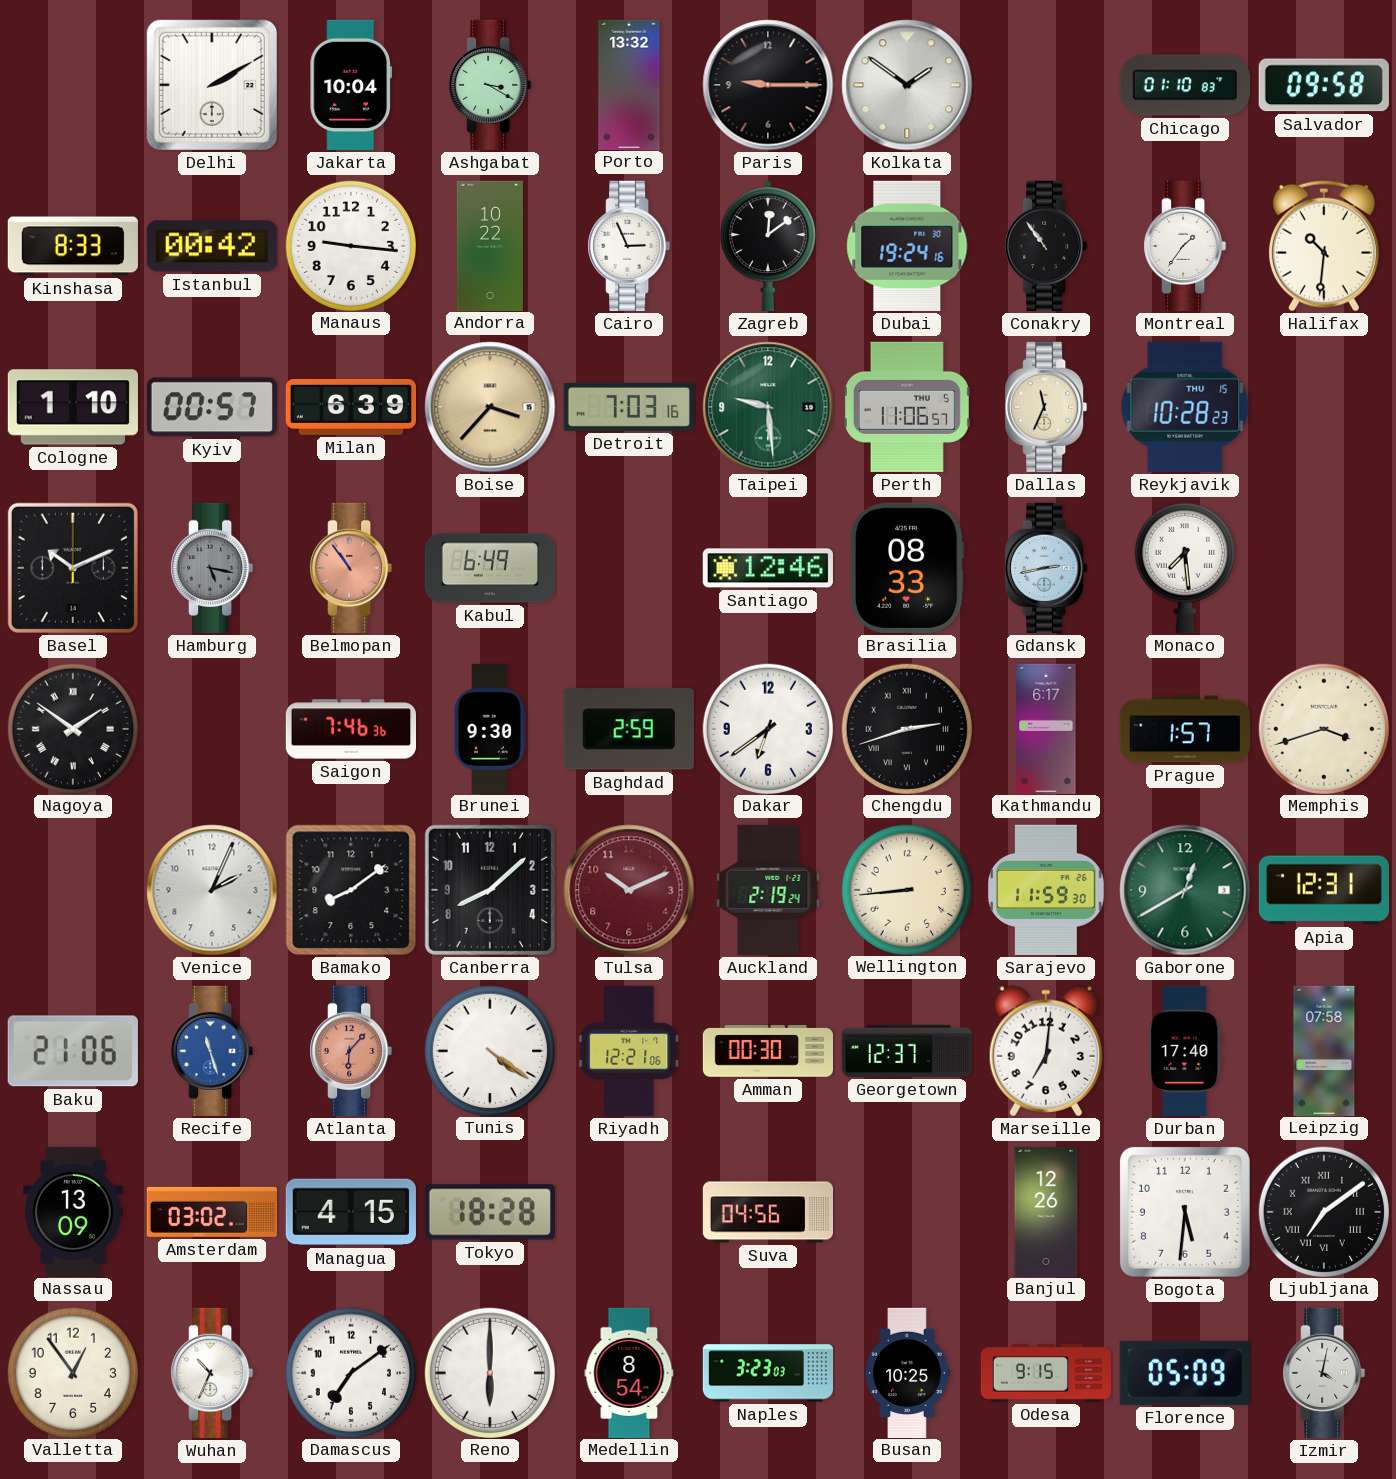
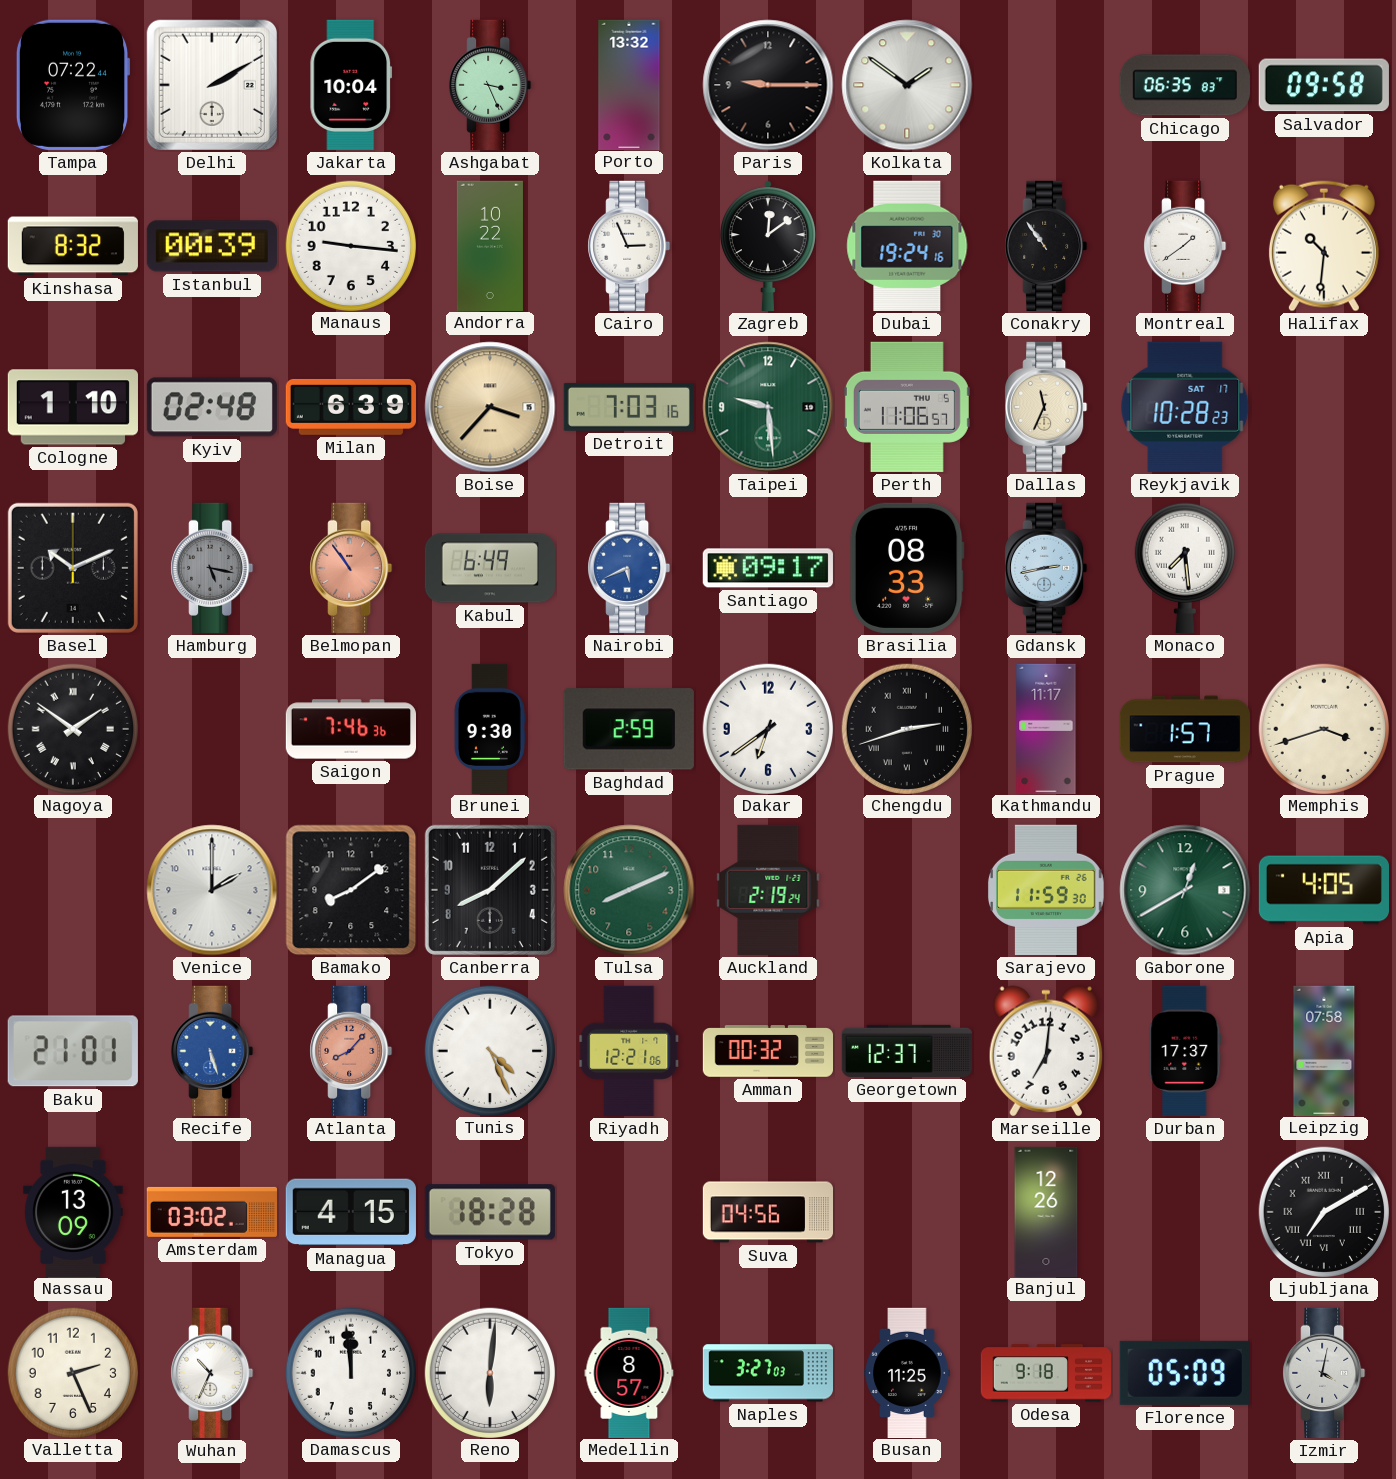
Tampa: none -> 07:22 (73, 85)
Ashgabat: 3:20 -> 3:26 (490, 85)
Chicago: 01:10 -> 06:35 (1185, 85)
Kinshasa: 8:33 -> 8:32 (73, 246)
Istanbul: 00:42 -> 00:39 (212, 246)
Montreal: 1:36 -> 1:39 (1185, 246)
Kyiv: 00:57 -> 02:48 (212, 407)
Reykjavik date: THU 15 -> SAT 17 (1185, 407)
Nairobi: none -> 5:41 (629, 568)
Santiago: 12:46 -> 09:17 (768, 568)
Kathmandu: 6:17 -> 11:17 (1046, 728)
Venice: 2:04 -> 2:00 (212, 890)
Tulsa: 10:11 -> 8:11 (629, 890)
Tulsa dial: burgundy -> green (629, 890)
Wellington: 8:44 -> none (906, 889)
Apia: 12:31 -> 4:05 (1323, 890)
Baku: 21:06 -> 21:01 (73, 1051)
Recife: 11:27 -> 5:27 (212, 1051)
Atlanta: 6:07 -> 8:07 (351, 1051)
Tunis: 4:21 -> 4:26 (489, 1050)
Amman: 00:30 -> 00:32 (767, 1051)
Durban: 17:40 -> 17:37 (1185, 1051)
Bogota: 5:31 -> none (1185, 1212)
Ljubljana: 7:09 -> 7:10 (1323, 1211)
Valletta: 12:54 -> 2:26 (72, 1372)
Damascus: 7:09 -> 11:59 (350, 1372)
Reno: 6:00 -> 6:01 (489, 1372)
Medellin: 8:54 -> 8:57 (629, 1372)
Naples: 3:23 -> 3:27 (767, 1373)
Busan: 10:25 -> 11:25 (907, 1372)
Odesa: 9:15 -> 9:18 (1045, 1373)
